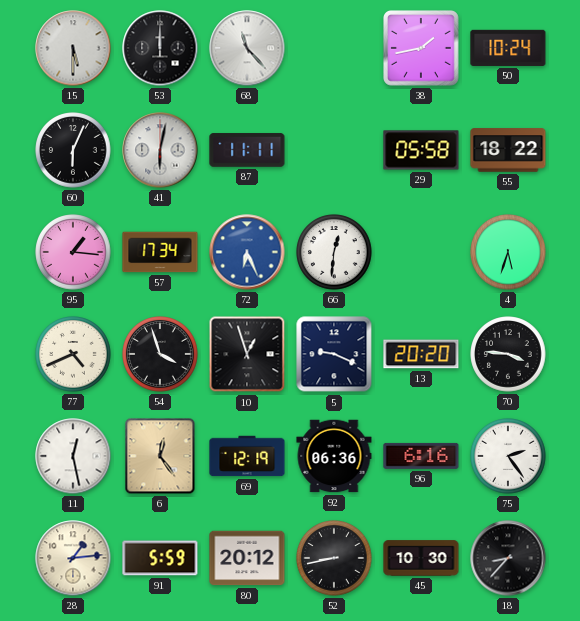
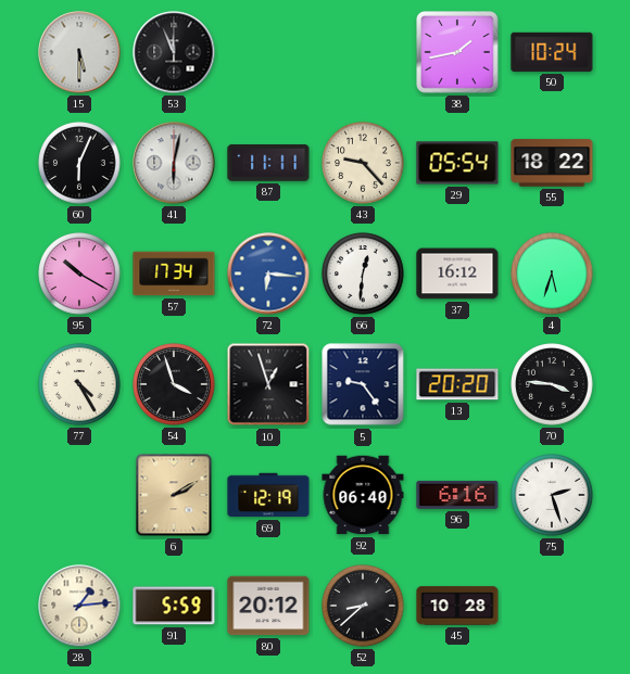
53: 12:00 -> 11:56 (174, 52)
68: 11:23 -> none (247, 48)
43: none -> 9:23 (363, 163)
29: 05:58 -> 05:54 (457, 163)
95: 1:16 -> 10:20 (79, 274)
72: 6:26 -> 6:16 (268, 274)
37: none -> 16:12 (457, 274)
77: 4:41 -> 4:25 (79, 384)
5: 9:19 -> 9:24 (363, 384)
11: 12:28 -> none (73, 456)
6: 12:24 -> 2:10 (174, 495)
92: 06:36 -> 06:40 (363, 495)
75: 2:24 -> 2:27 (552, 495)
52: 8:43 -> 8:38 (363, 606)
45: 10:30 -> 10:28 (457, 606)
18: 8:37 -> none (508, 558)
